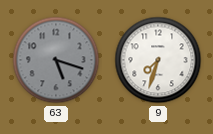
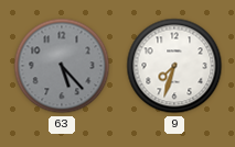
63: 5:18 -> 5:23 (62, 66)
